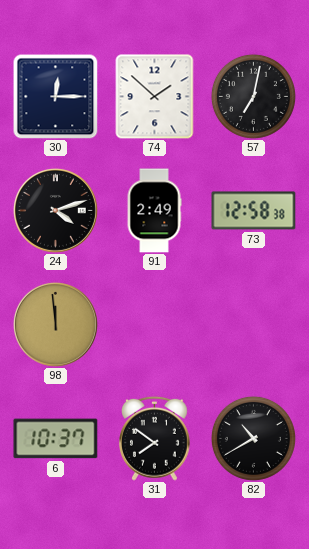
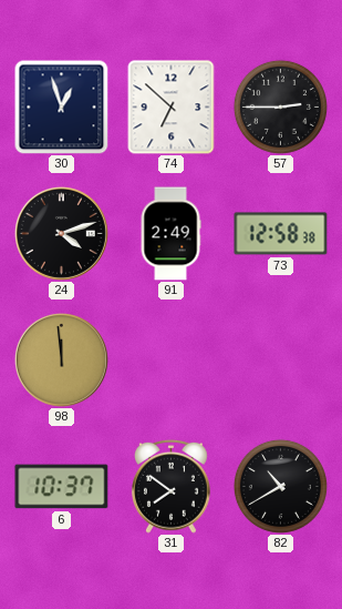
30: 12:15 -> 12:57 (62, 108)
74: 1:52 -> 6:52 (172, 108)
57: 7:02 -> 2:45 (280, 106)
